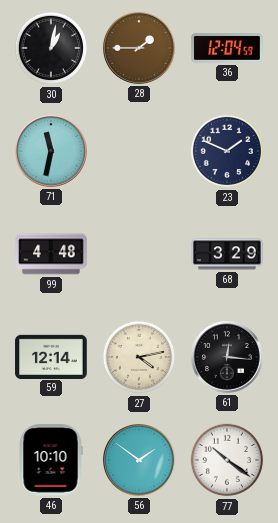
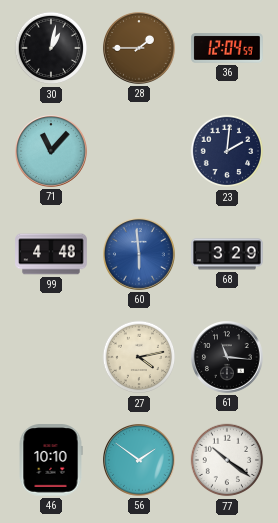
71: 11:32 -> 11:07 (52, 152)
23: 1:49 -> 2:01 (227, 151)
60: none -> 5:59 (140, 255)
59: 12:14 -> none (51, 356)
61: 12:16 -> 11:16 (228, 358)
